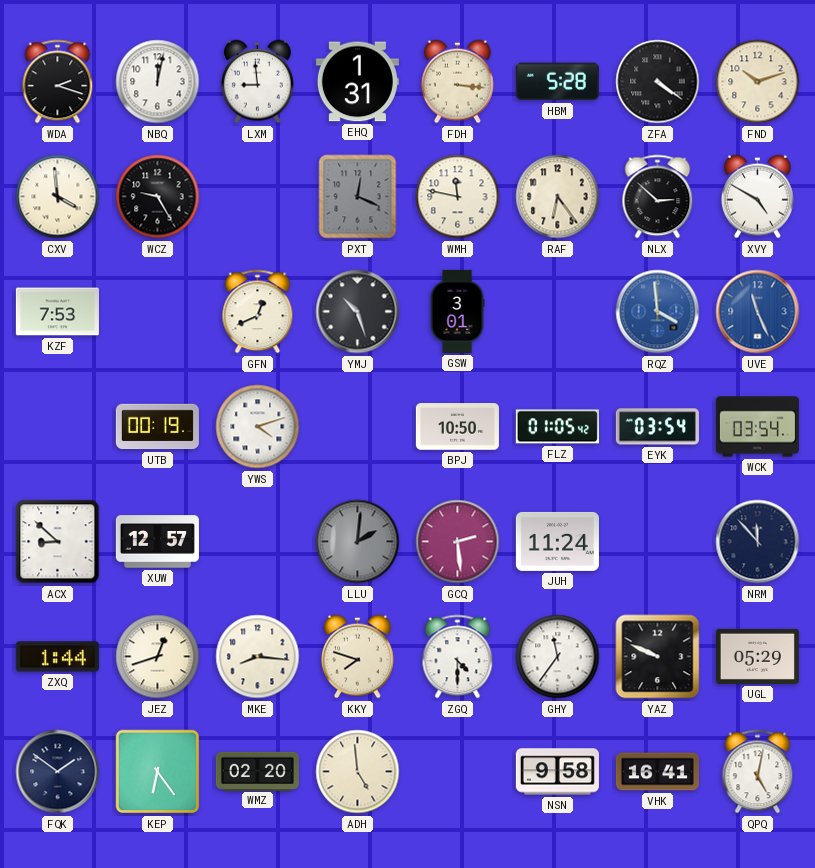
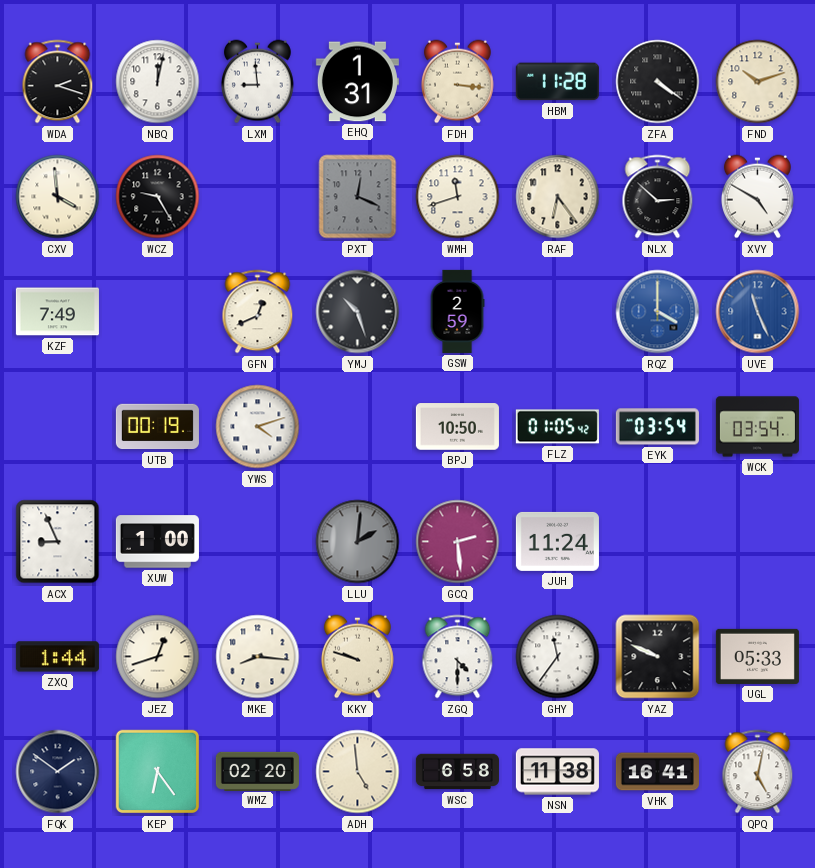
HBM: 5:28 -> 11:28 (557, 82)
WMH: 11:47 -> 11:42 (458, 197)
KZF: 7:53 -> 7:49 (57, 312)
GSW: 3:01 -> 2:59 (457, 311)
RQZ: 3:59 -> 4:00 (658, 312)
ACX: 8:52 -> 8:56 (58, 542)
XUW: 12:57 -> 1:00 (157, 542)
NRM: 11:53 -> none (758, 542)
KKY: 7:48 -> 9:48 (357, 657)
UGL: 05:29 -> 05:33 (757, 656)
WSC: none -> 6:58 (457, 772)
NSN: 9:58 -> 11:38 (557, 772)
